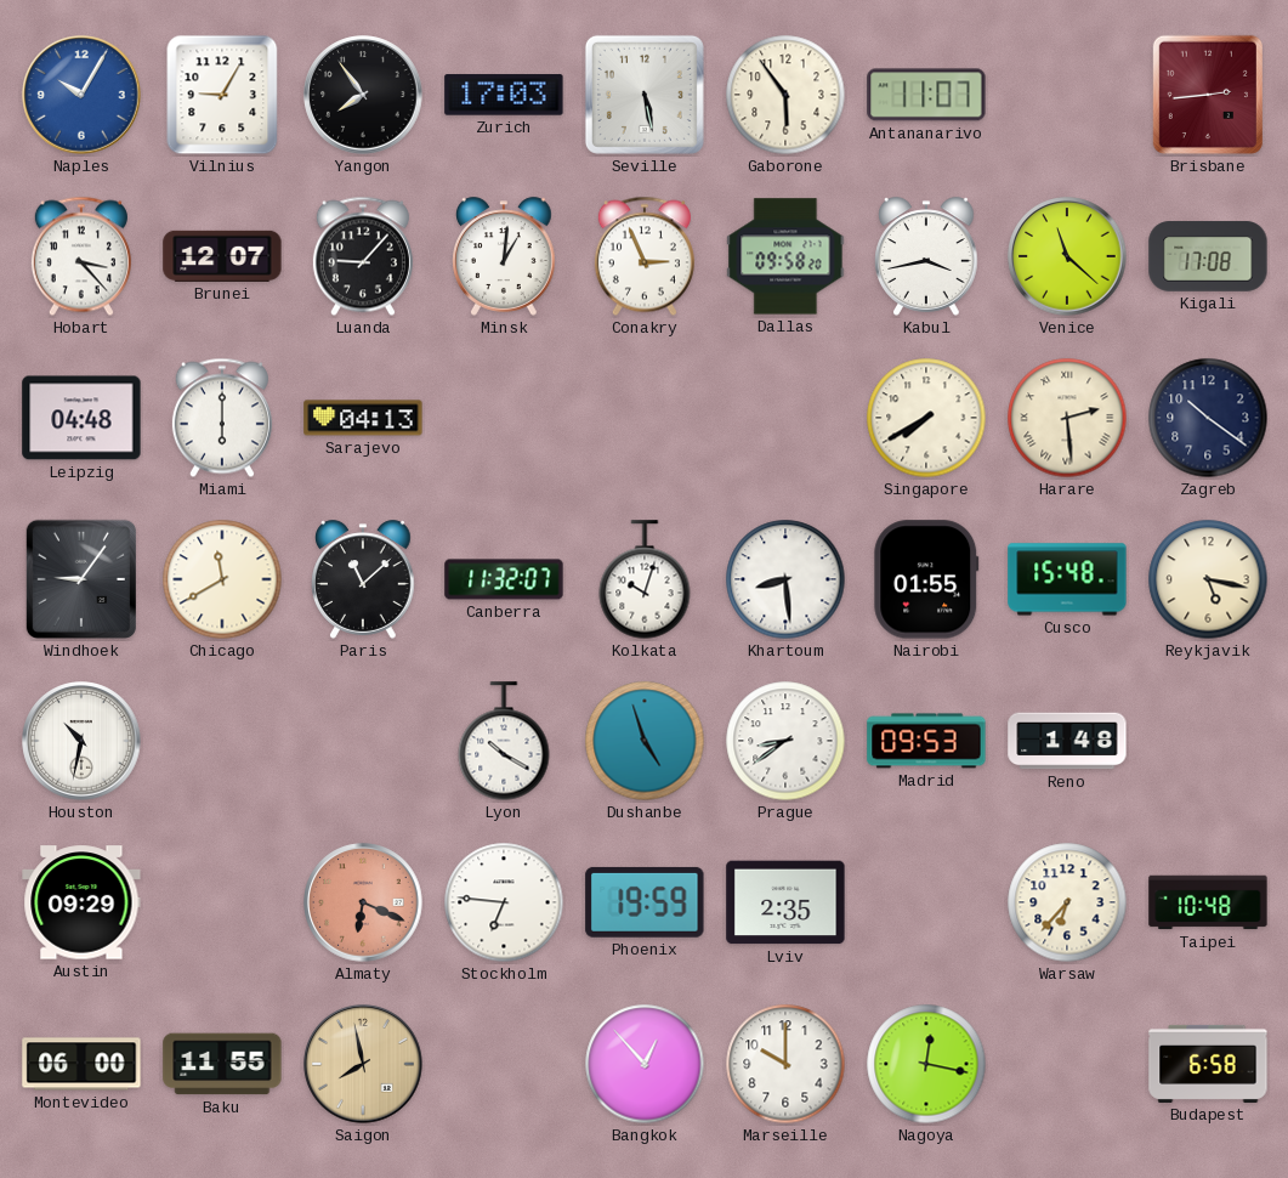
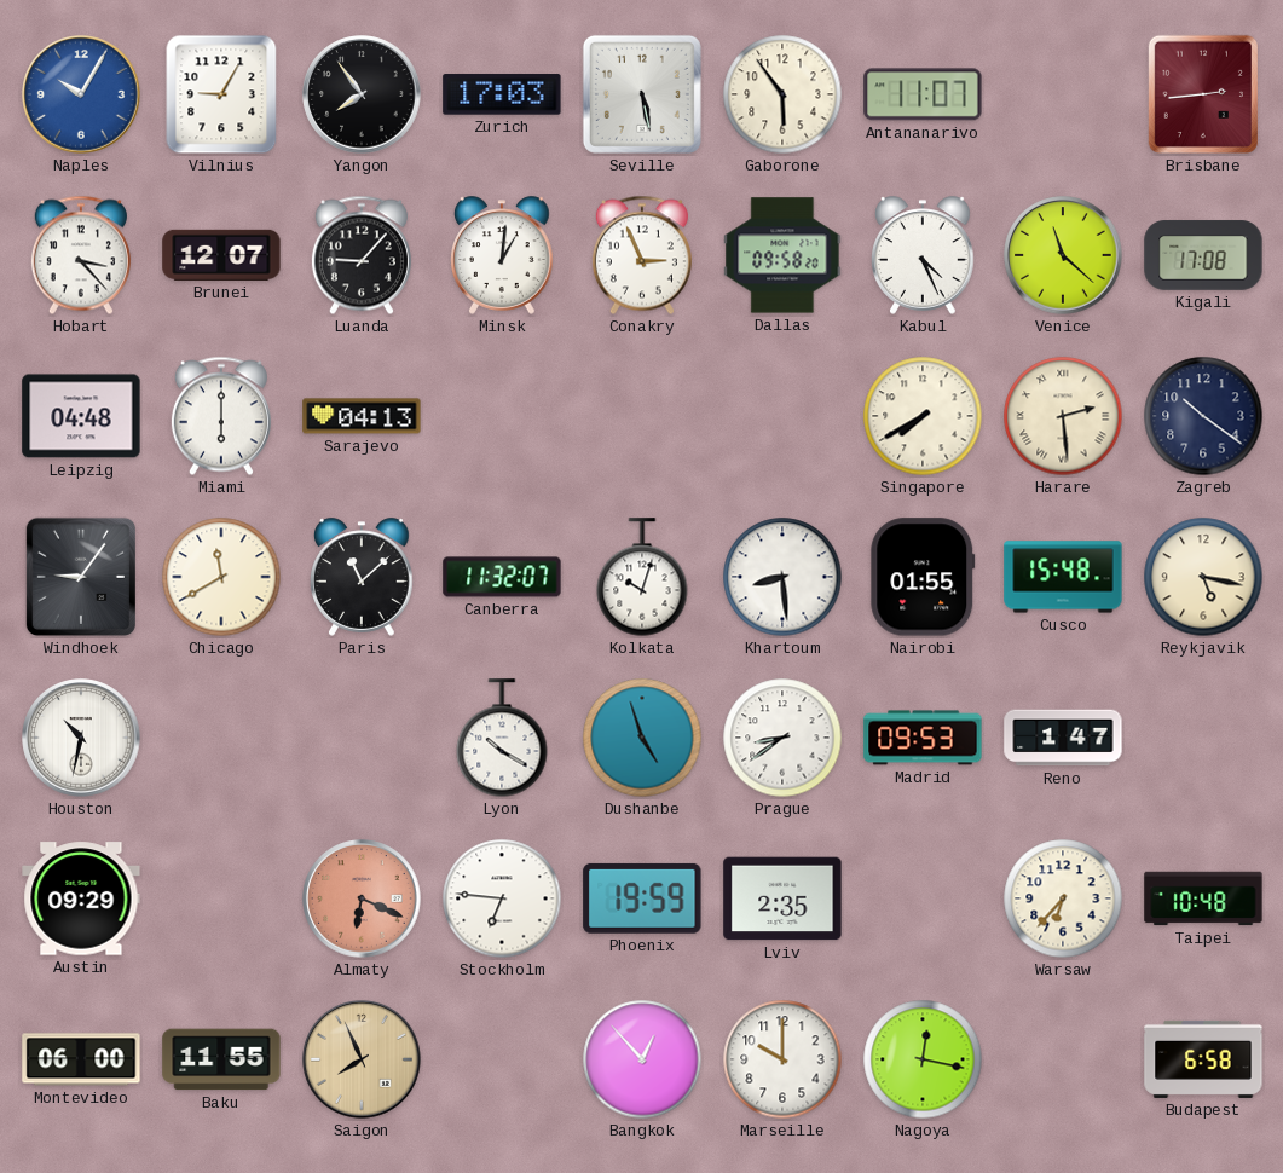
Kabul: 3:43 -> 4:26 (923, 255)
Reno: 1:48 -> 1:47 (1063, 738)
Saigon: 7:58 -> 7:56 (362, 1059)
